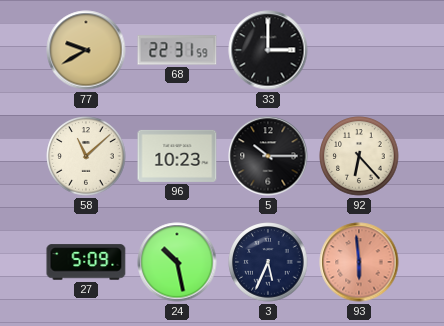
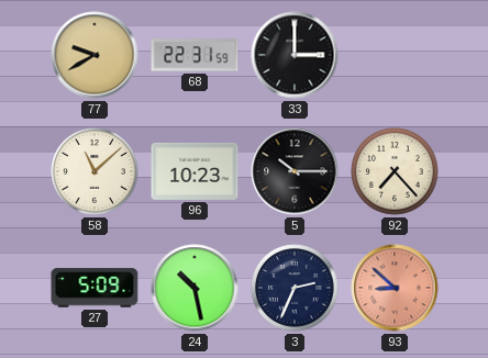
92: 6:23 -> 7:23 (395, 171)
3: 5:34 -> 2:34 (295, 288)
93: 5:59 -> 8:52 (395, 288)
